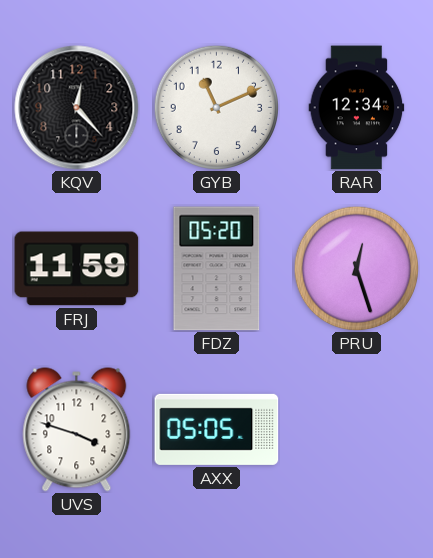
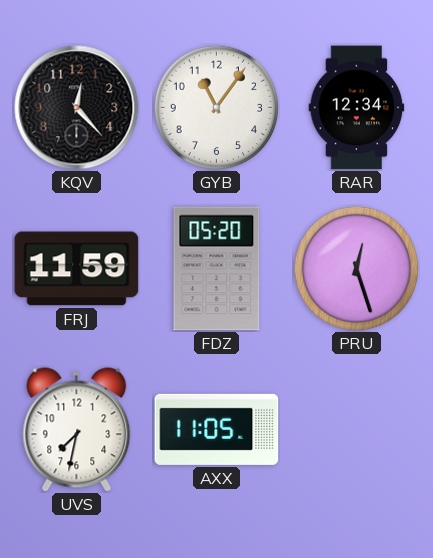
GYB: 11:11 -> 11:06 (216, 107)
UVS: 3:48 -> 7:32 (77, 430)
AXX: 05:05 -> 11:05 (217, 429)
